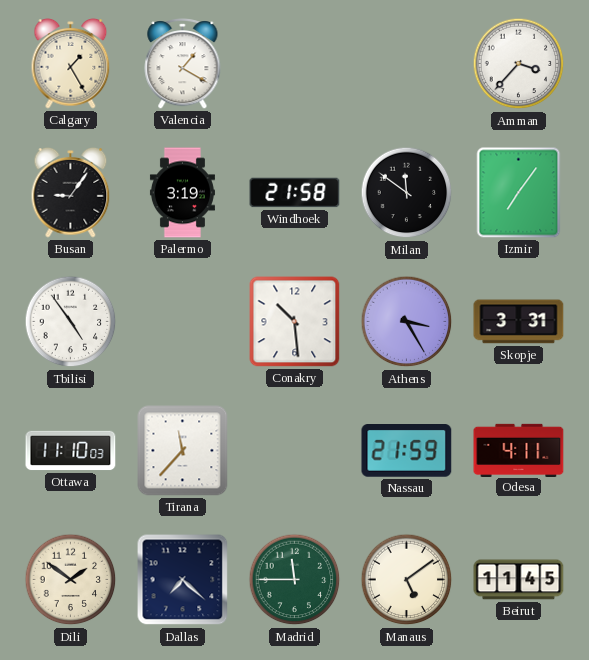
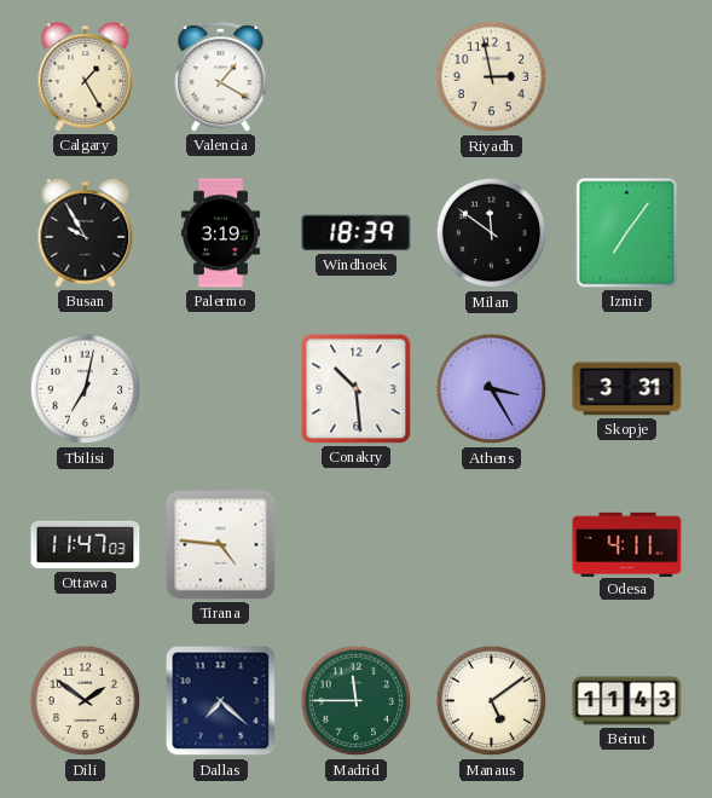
Riyadh: none -> 2:58 (492, 77)
Amman: 3:37 -> none (519, 64)
Busan: 9:06 -> 9:55 (86, 233)
Windhoek: 21:58 -> 18:39 (357, 233)
Tbilisi: 4:54 -> 7:02 (86, 389)
Ottawa: 11:10 -> 11:47 (86, 545)
Tirana: 11:37 -> 4:46 (221, 545)
Nassau: 21:59 -> none (407, 451)
Beirut: 11:45 -> 11:43 (627, 701)
